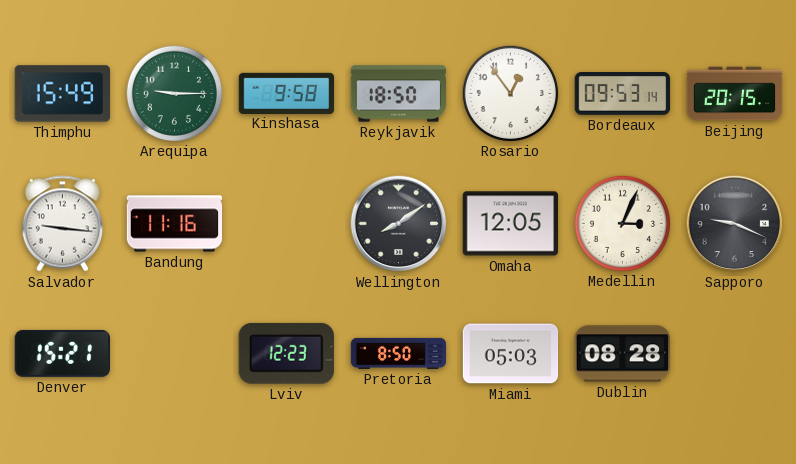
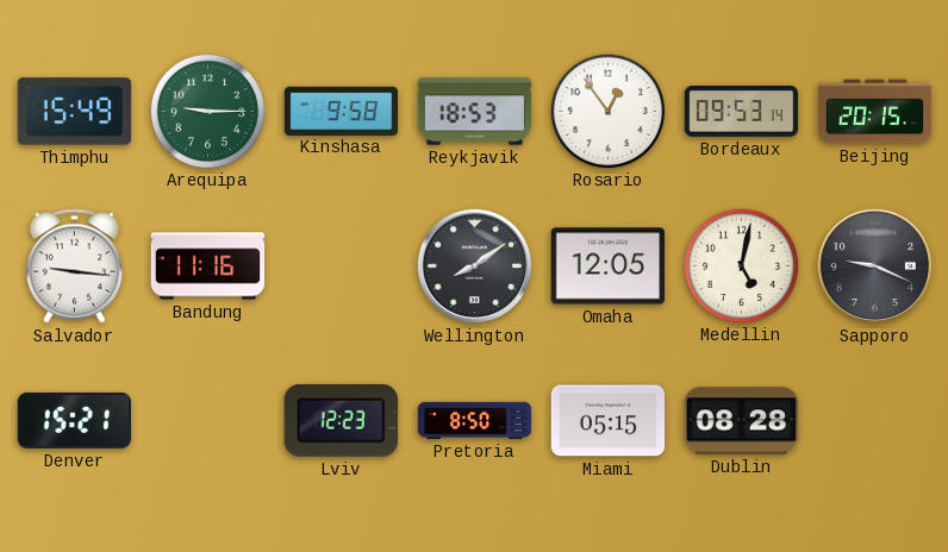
Reykjavik: 18:50 -> 18:53 (475, 112)
Medellin: 3:04 -> 5:02 (741, 265)
Miami: 05:03 -> 05:15 (609, 421)
